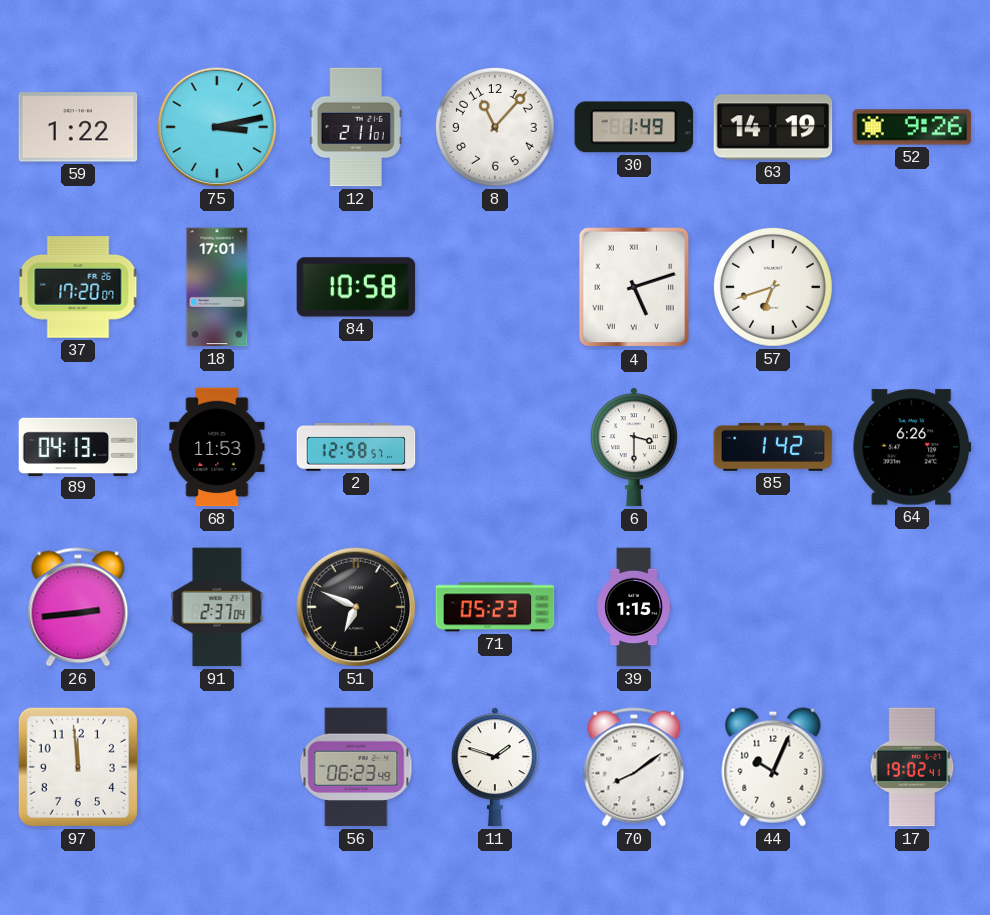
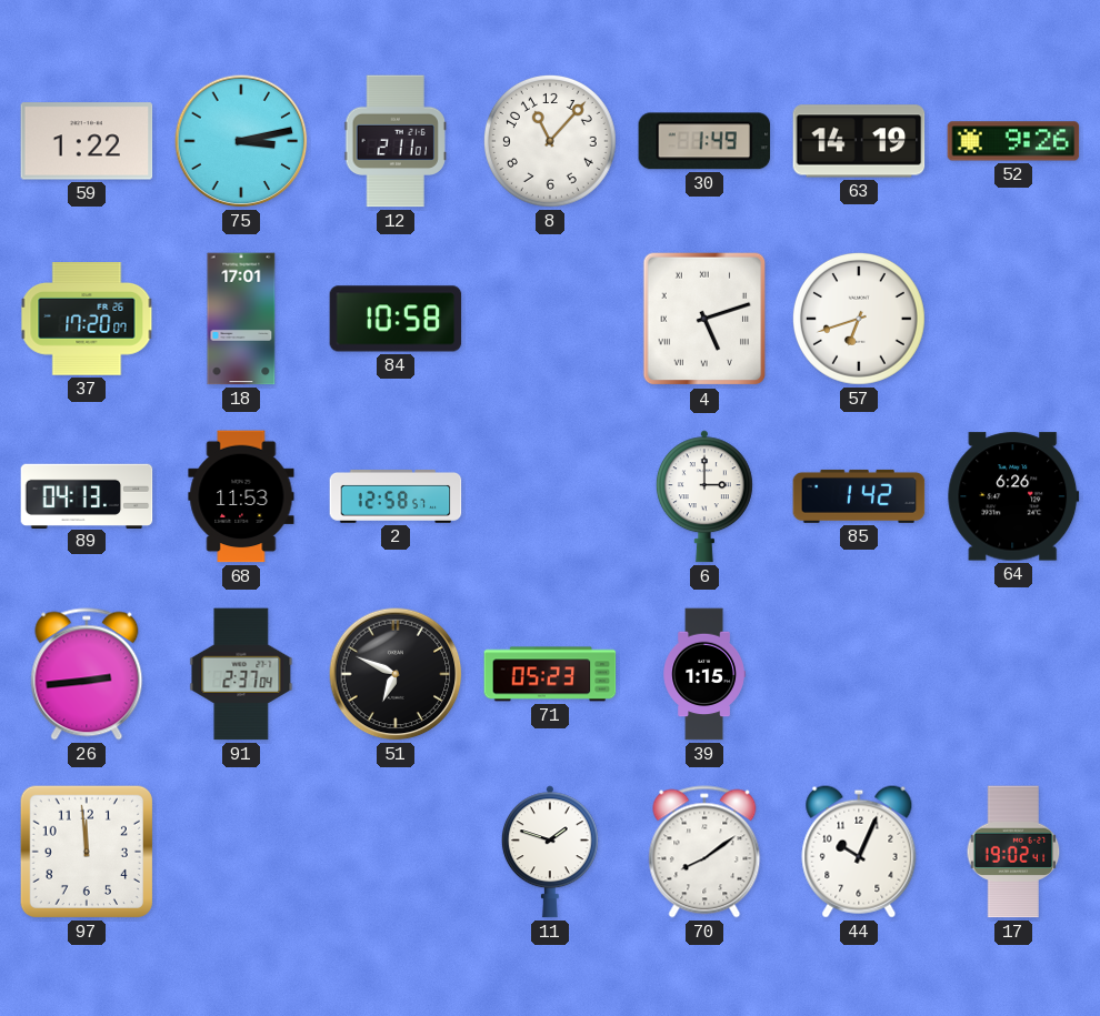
6: 3:30 -> 3:00 (704, 496)
56: 06:23 -> none (356, 767)
